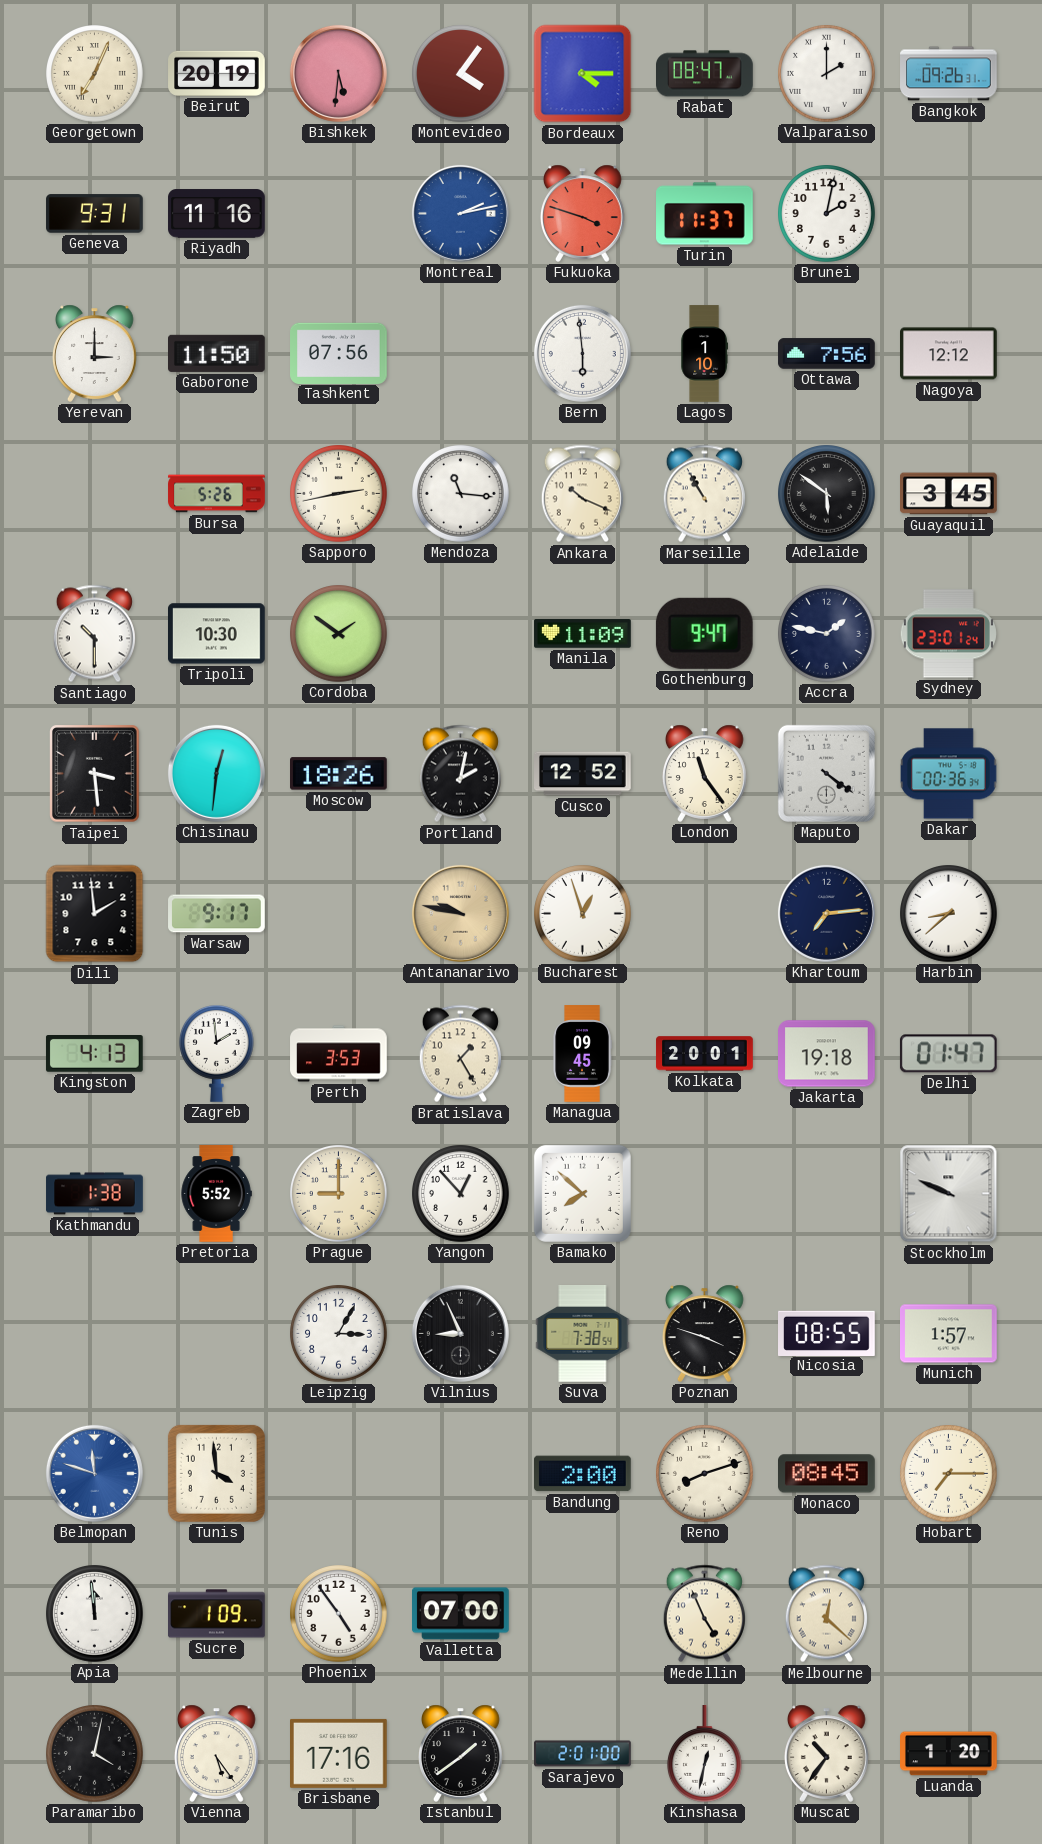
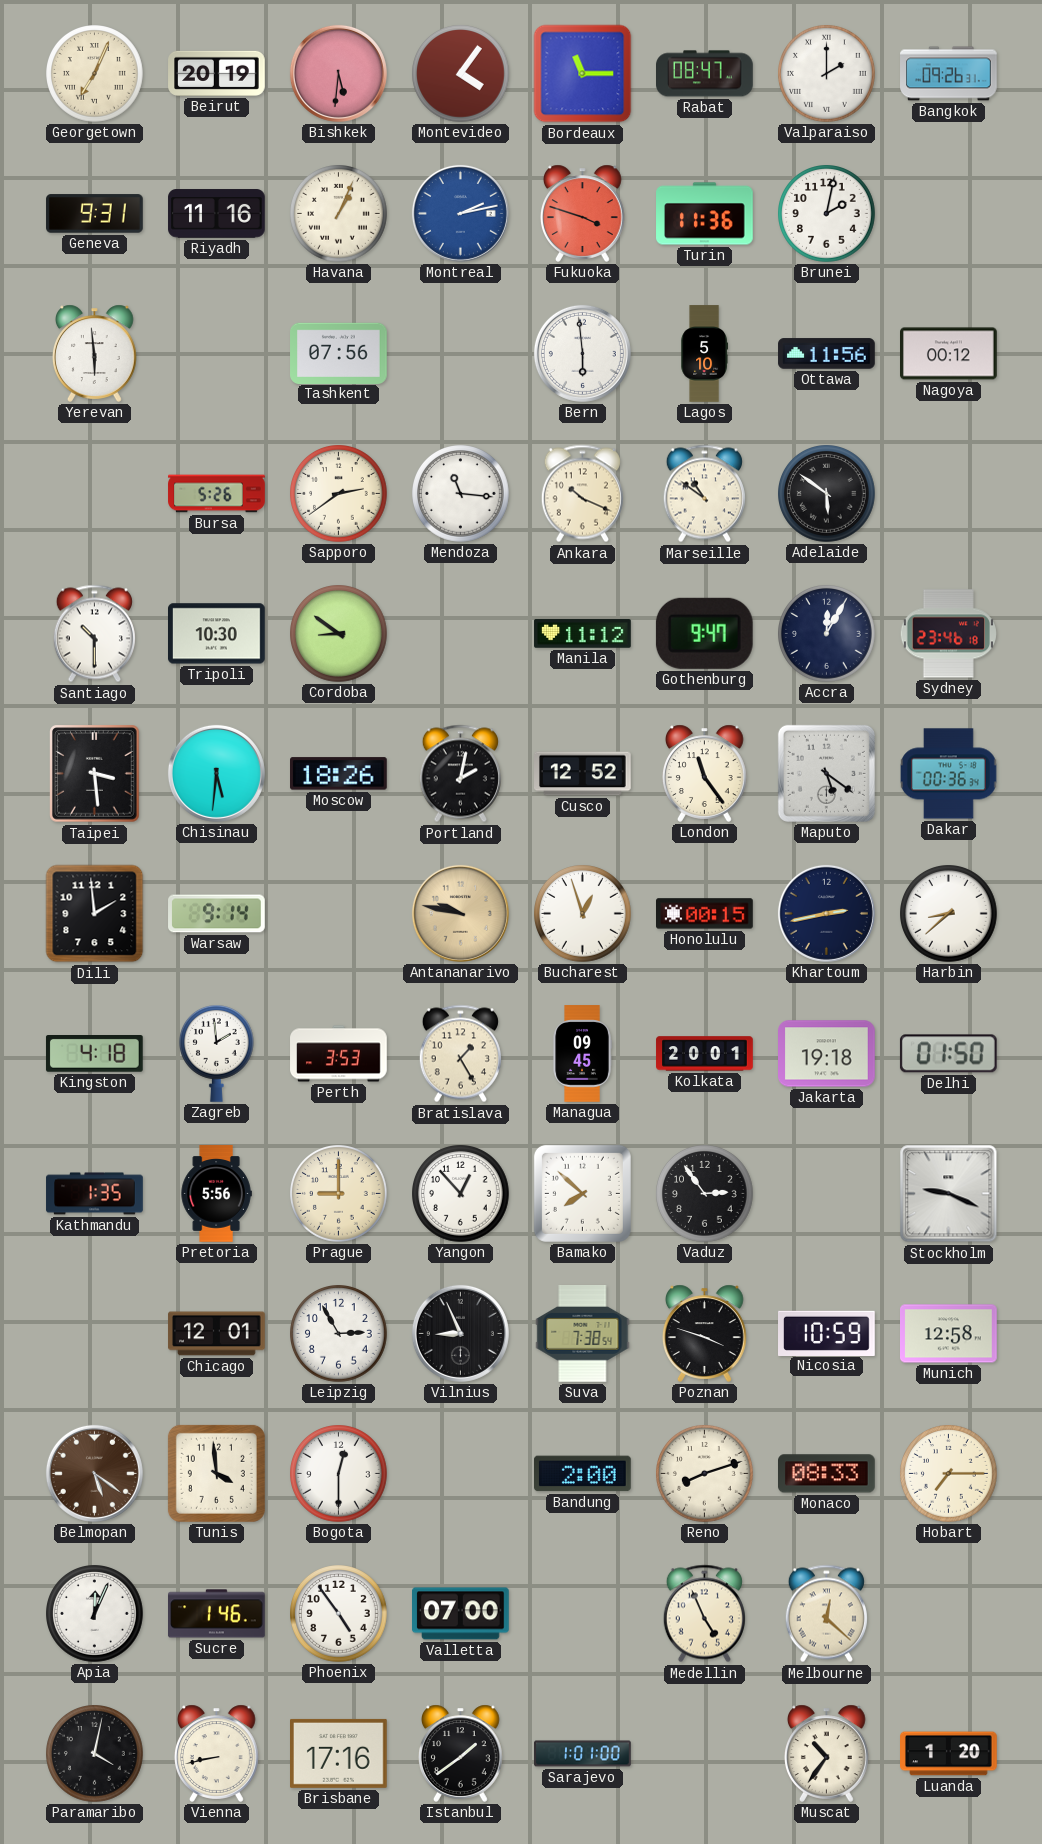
Bordeaux: 4:15 -> 11:15 (583, 74)
Havana: none -> 1:04 (339, 214)
Turin: 11:37 -> 11:36 (705, 214)
Yerevan: 3:00 -> 5:59 (94, 353)
Gaborone: 11:50 -> none (217, 353)
Lagos: 1:10 -> 5:10 (704, 354)
Ottawa: 7:56 -> 11:56 (827, 354)
Nagoya: 12:12 -> 00:12 (949, 354)
Sapporo: 2:43 -> 2:39 (339, 494)
Marseille: 10:55 -> 10:51 (704, 494)
Guayaquil: 3:45 -> none (949, 494)
Cordoba: 1:51 -> 8:51 (339, 634)
Manila: 11:09 -> 11:12 (583, 634)
Accra: 1:47 -> 12:05 (827, 634)
Sydney: 23:01 -> 23:46 (948, 634)
Chisinau: 12:31 -> 5:31 (216, 773)
Maputo: 4:21 -> 5:21 (826, 773)
Warsaw: 9:17 -> 9:14 (217, 914)
Honolulu: none -> 00:15 (705, 914)
Khartoum: 7:14 -> 2:43 (826, 913)
Kingston: 4:13 -> 4:18 (94, 1054)
Delhi: 01:47 -> 01:50 (948, 1054)
Kathmandu: 1:38 -> 1:35 (95, 1194)
Pretoria: 5:52 -> 5:56 (216, 1194)
Vaduz: none -> 2:54 (705, 1194)
Stockholm: 9:49 -> 9:19 (949, 1194)
Chicago: none -> 12:01 (217, 1334)
Leipzig: 3:05 -> 2:55 (339, 1334)
Nicosia: 08:55 -> 10:59 (827, 1333)
Munich: 1:57 -> 12:58 (949, 1334)
Belmopan: 11:48 -> 5:21 (94, 1473)
Belmopan dial: blue -> brown (94, 1473)
Bogota: none -> 12:30 (339, 1474)
Monaco: 08:45 -> 08:33 (827, 1474)
Apia: 11:59 -> 12:04 (95, 1614)
Sucre: 1:09 -> 1:46 (217, 1614)
Vienna: 5:24 -> 8:43 (216, 1753)
Sarajevo: 2:01 -> 1:01 (583, 1754)
Kinshasa: 12:32 -> none (704, 1754)
